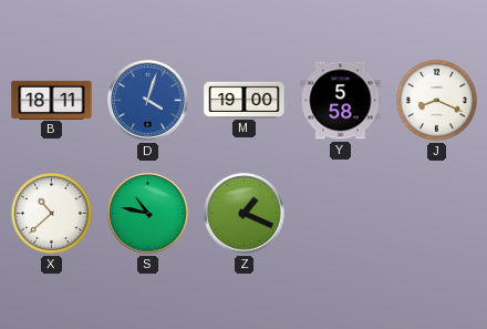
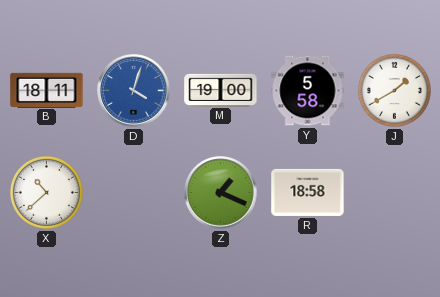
J: 8:19 -> 1:40 (394, 90)
S: 10:47 -> none (148, 214)
R: none -> 18:58 (308, 192)
